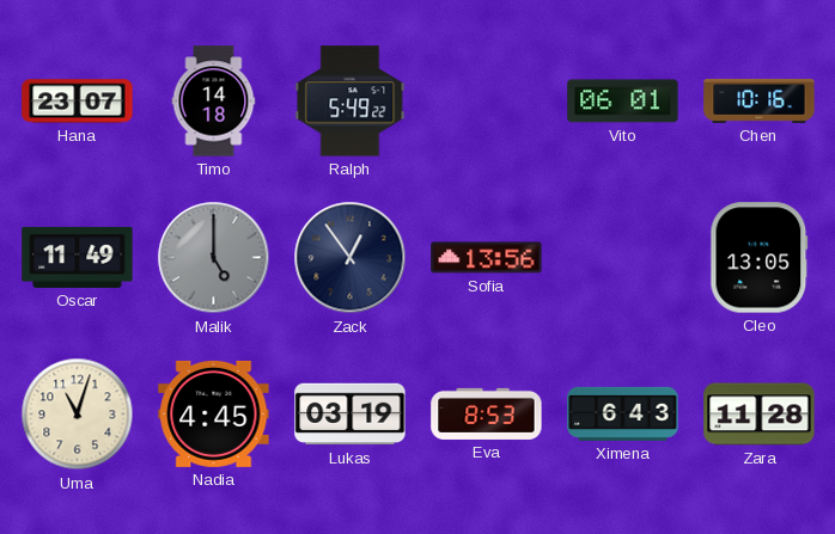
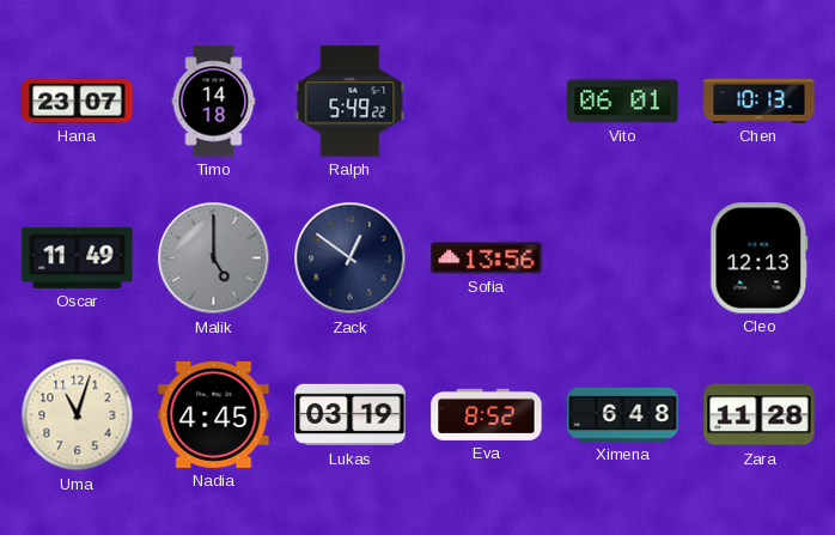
Chen: 10:16 -> 10:13 (760, 101)
Zack: 12:54 -> 12:51 (351, 259)
Cleo: 13:05 -> 12:13 (760, 259)
Eva: 8:53 -> 8:52 (487, 414)
Ximena: 6:43 -> 6:48 (623, 414)
